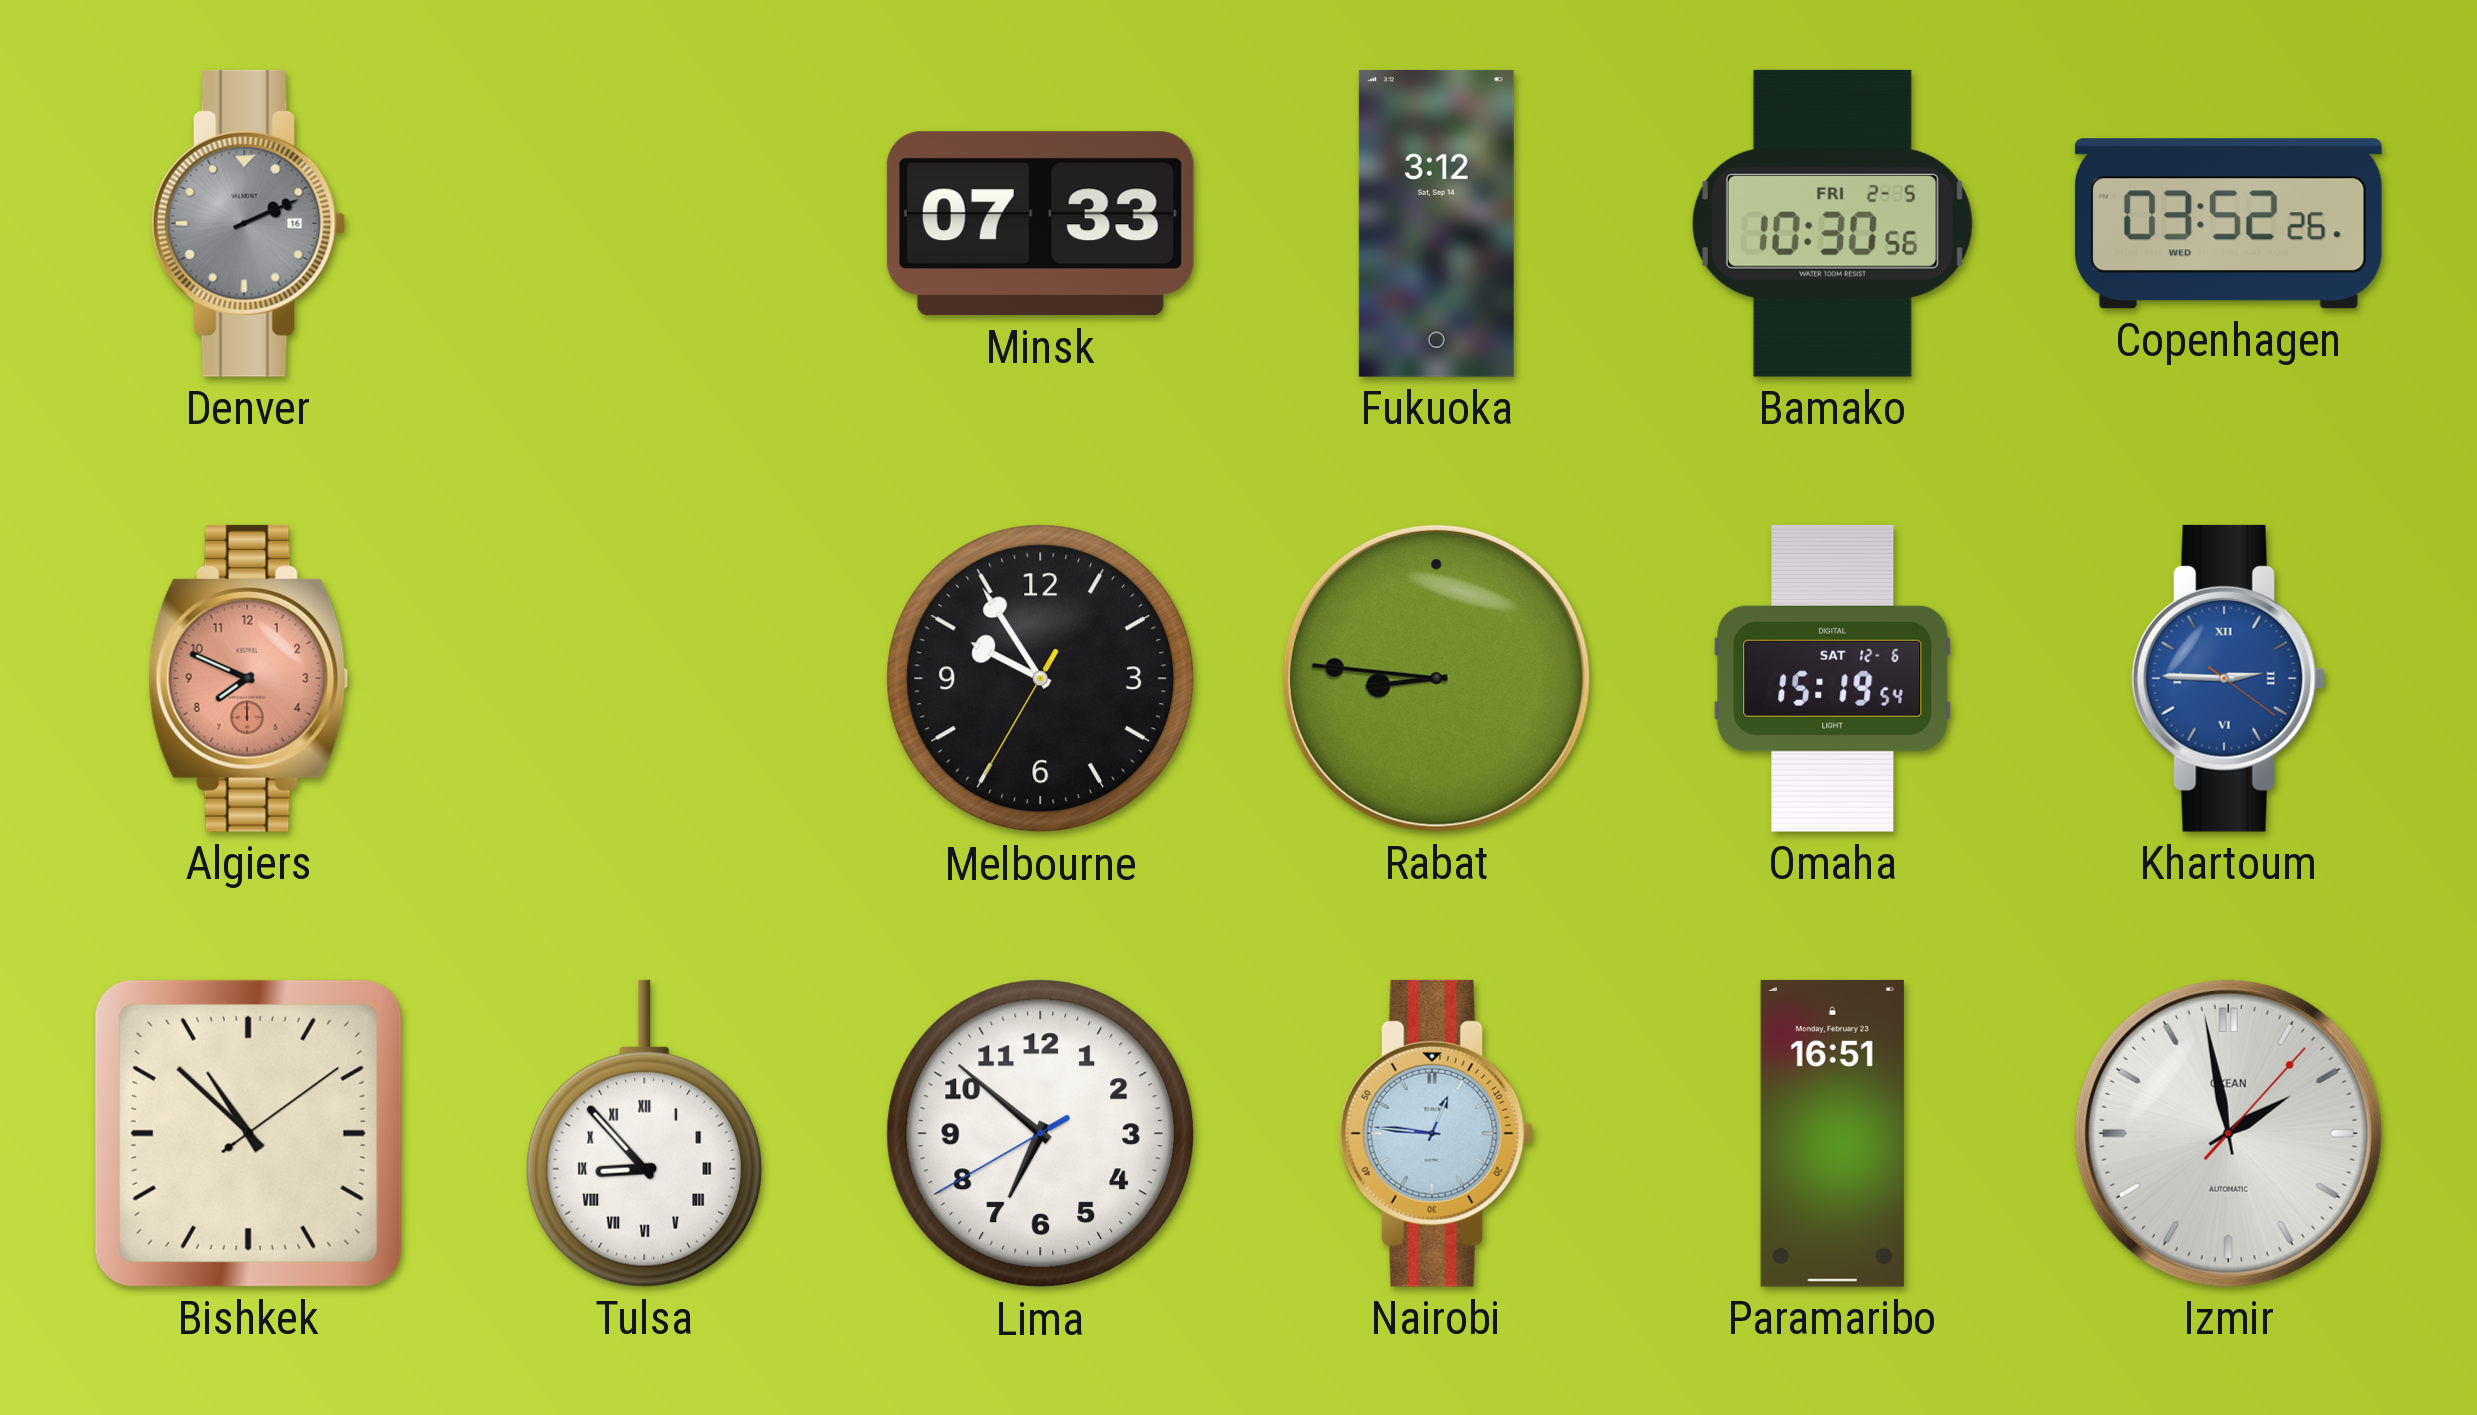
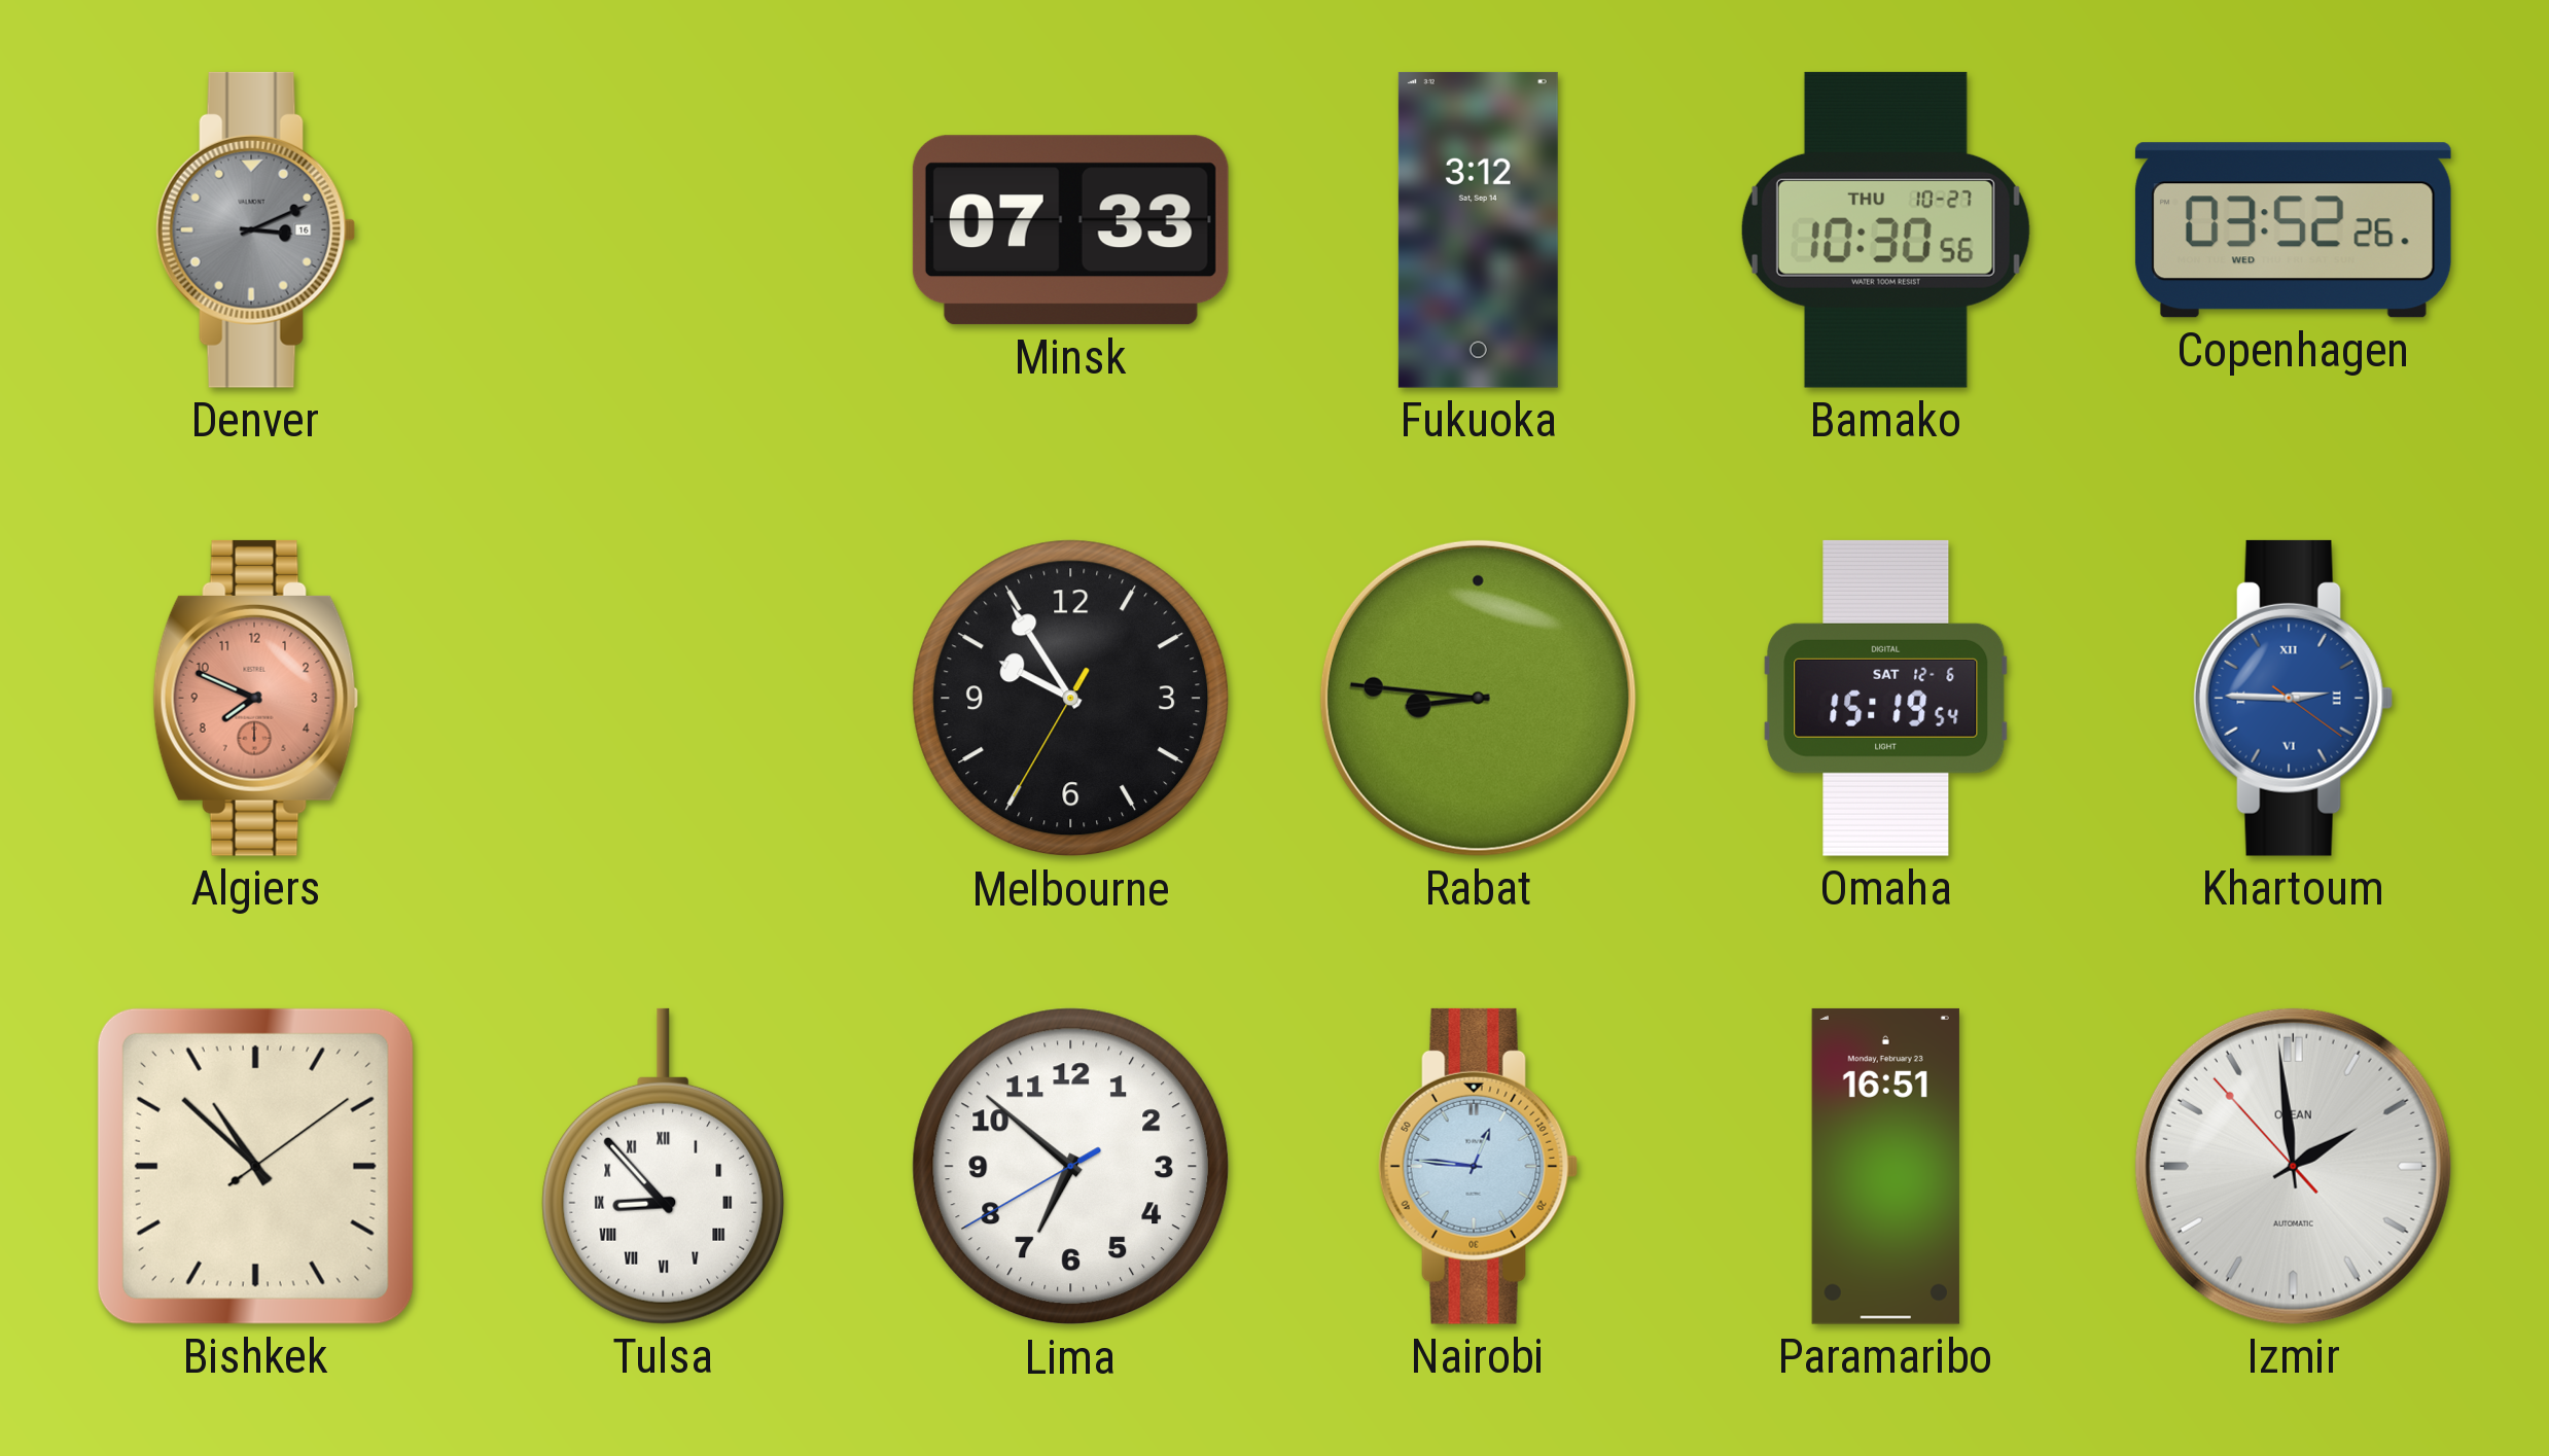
Denver: 2:11 -> 3:11 (256, 229)
Bamako date: FRI 2-5 -> THU 10-27 (1885, 229)
Izmir: 1:58:07 -> 1:58:53 (2293, 1166)
